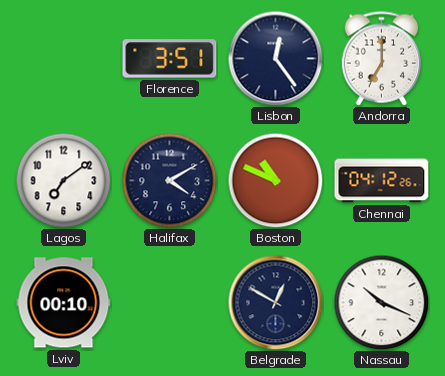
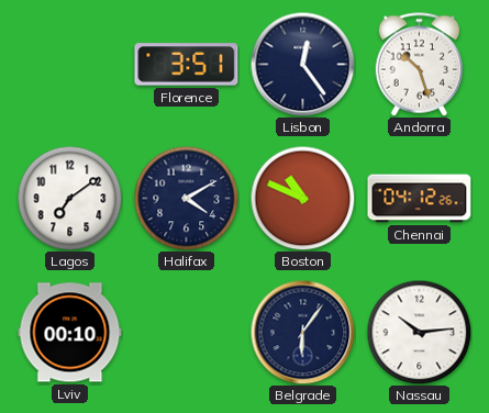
Andorra: 7:00 -> 10:27 (420, 65)
Belgrade: 12:50 -> 6:06 (302, 332)
Nassau: 10:19 -> 10:14 (419, 332)
